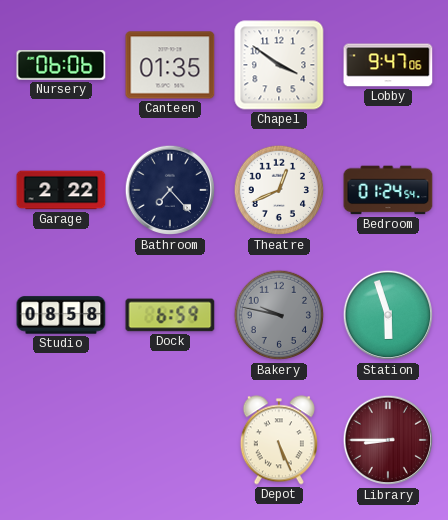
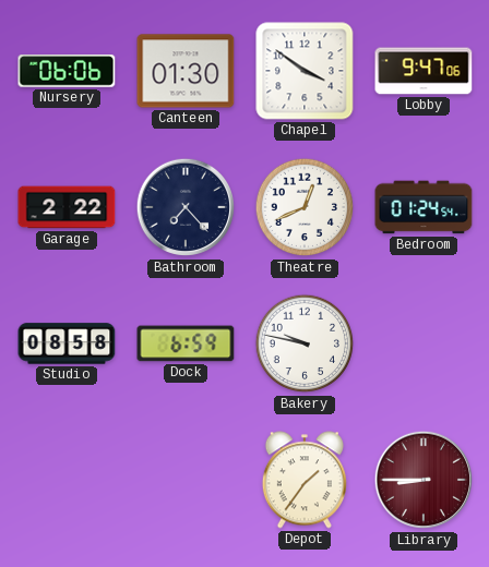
Canteen: 01:35 -> 01:30 (186, 71)
Bakery dial: grey -> white (305, 343)
Station: 5:57 -> none (388, 315)
Depot: 5:26 -> 1:36 (305, 480)
